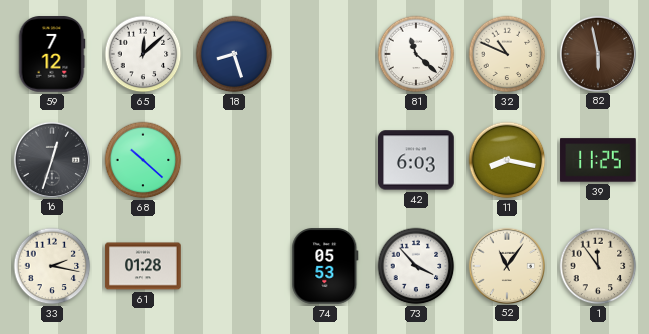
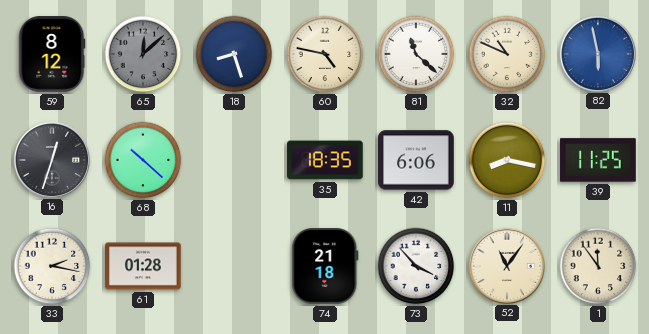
59: 7:12 -> 8:12 (52, 54)
65 dial: white -> grey (143, 54)
60: none -> 4:47 (325, 54)
82 dial: brown -> blue (597, 53)
35: none -> 18:35 (325, 160)
42: 6:03 -> 6:06 (416, 160)
74: 05:53 -> 21:18 (325, 266)
